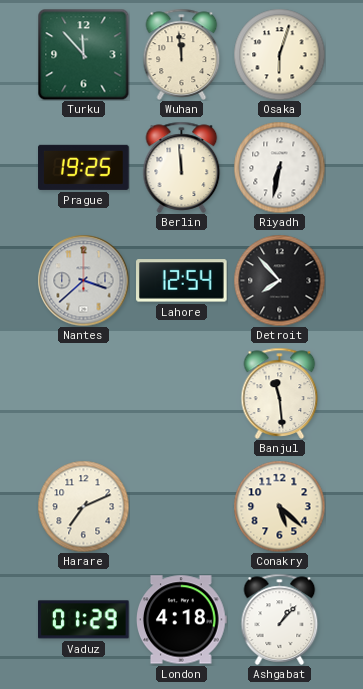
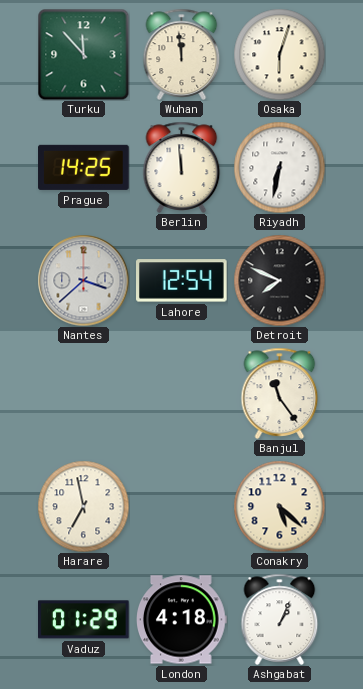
Prague: 19:25 -> 14:25 (84, 167)
Detroit: 7:53 -> 7:49 (279, 280)
Banjul: 11:29 -> 11:24 (280, 393)
Harare: 7:11 -> 6:58 (83, 506)
Ashgabat: 1:07 -> 1:04 (280, 619)
